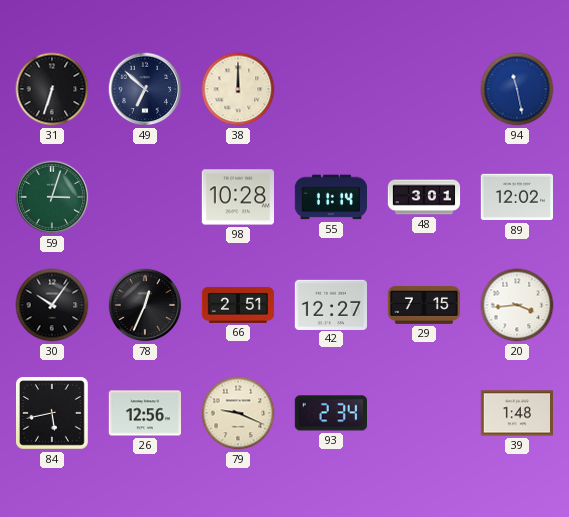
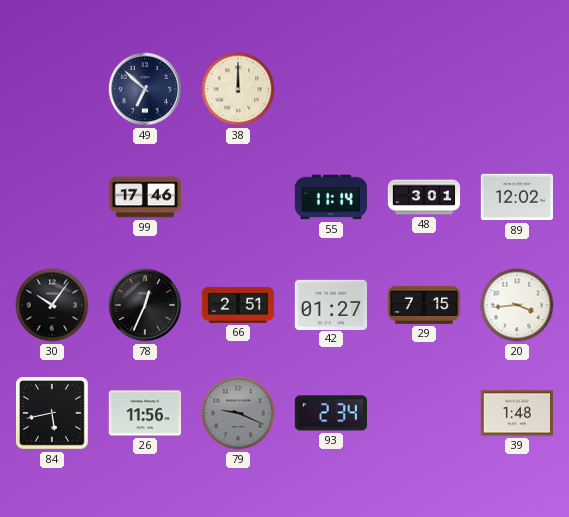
31: 6:33 -> none (52, 89)
94: 11:28 -> none (517, 89)
59: 3:03 -> none (52, 197)
99: none -> 17:46 (145, 197)
98: 10:28 -> none (237, 197)
42: 12:27 -> 01:27 (330, 304)
26: 12:56 -> 11:56 (144, 413)
79 dial: cream -> grey (238, 413)
